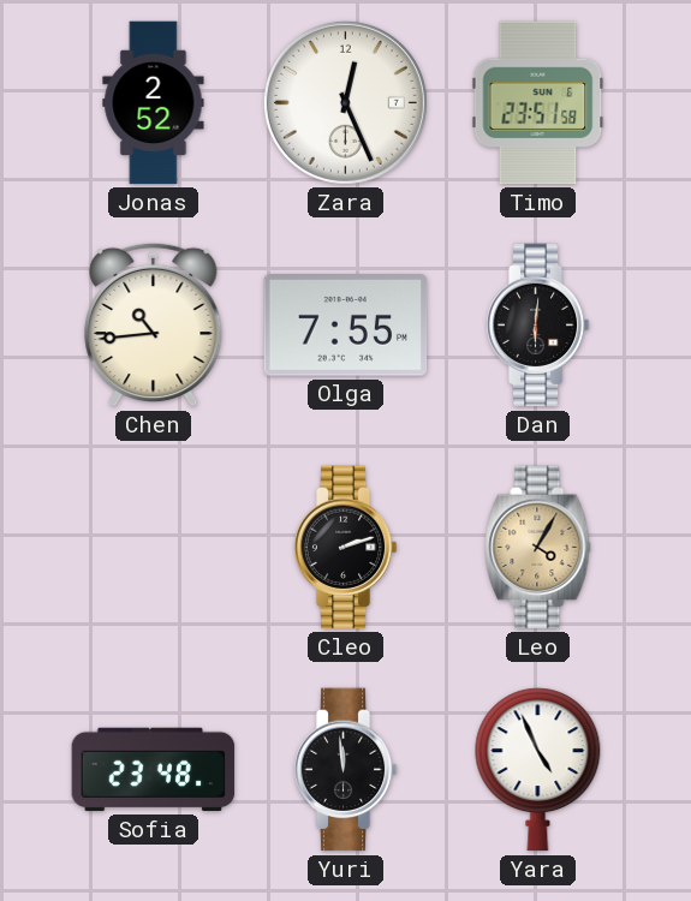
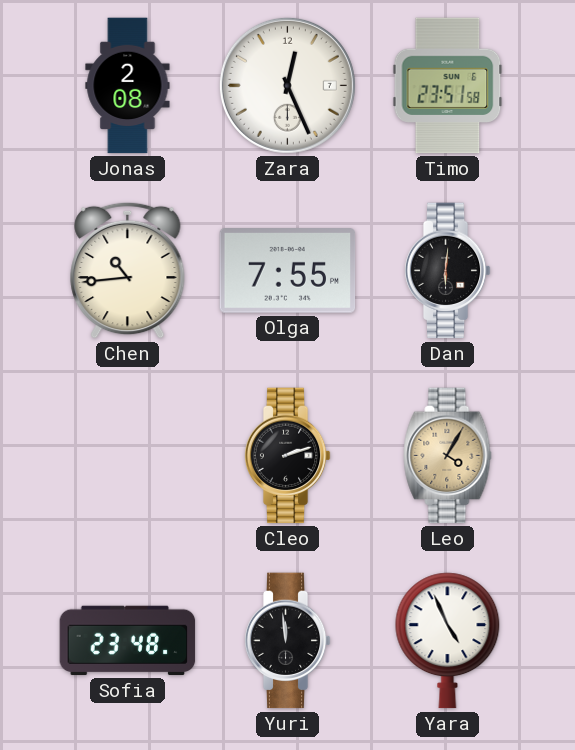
Jonas: 2:52 -> 2:08 (128, 86)
